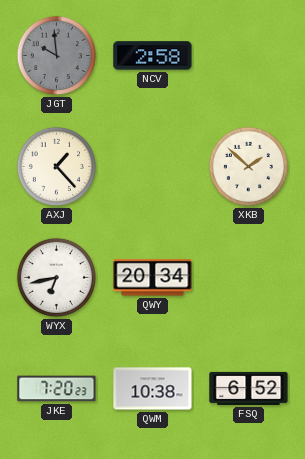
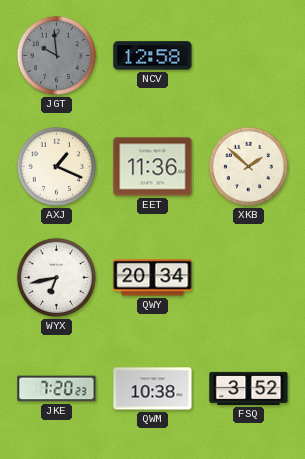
NCV: 2:58 -> 12:58 (153, 56)
AXJ: 1:23 -> 1:19 (56, 166)
EET: none -> 11:36 (153, 167)
FSQ: 6:52 -> 3:52 (249, 388)
